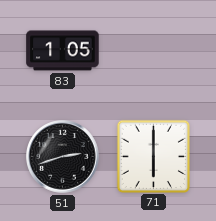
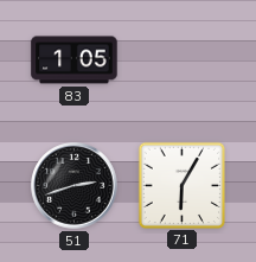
71: 6:00 -> 6:05 (181, 185)
